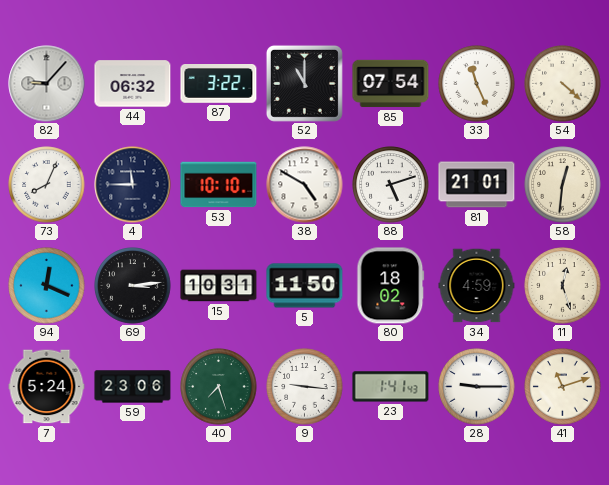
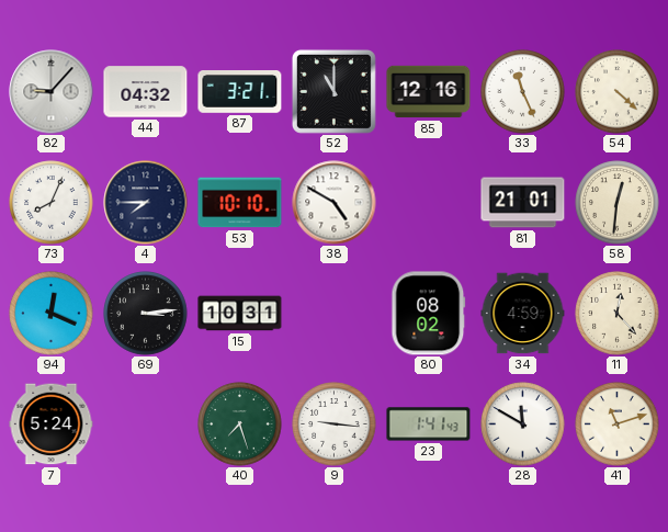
44: 06:32 -> 04:32 (146, 92)
87: 3:22 -> 3:21 (240, 92)
85: 07:54 -> 12:16 (429, 92)
4: 11:45 -> 7:45 (146, 203)
88: 5:12 -> none (391, 185)
5: 11:50 -> none (305, 286)
80: 18:02 -> 08:02 (429, 314)
11: 12:27 -> 12:23 (618, 314)
59: 23:06 -> none (133, 387)
28: 9:15 -> 11:50 (523, 425)
